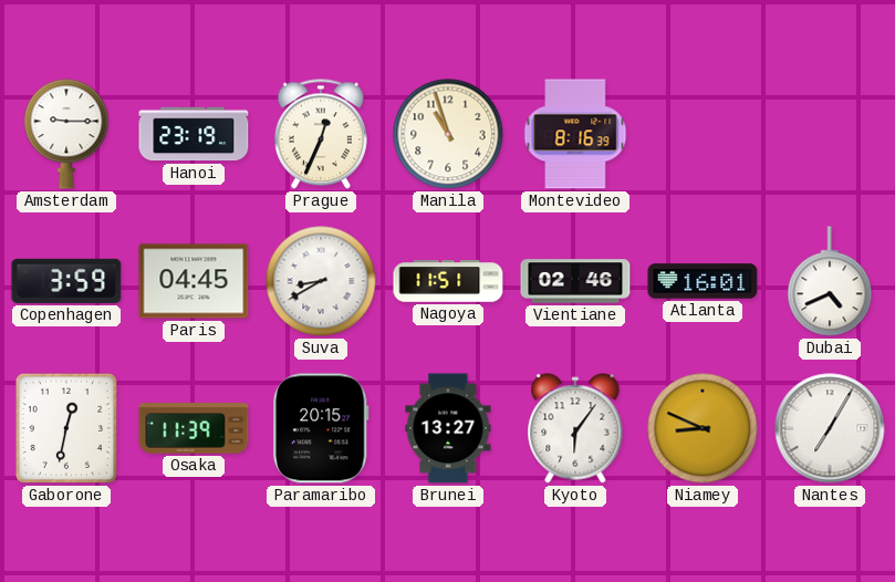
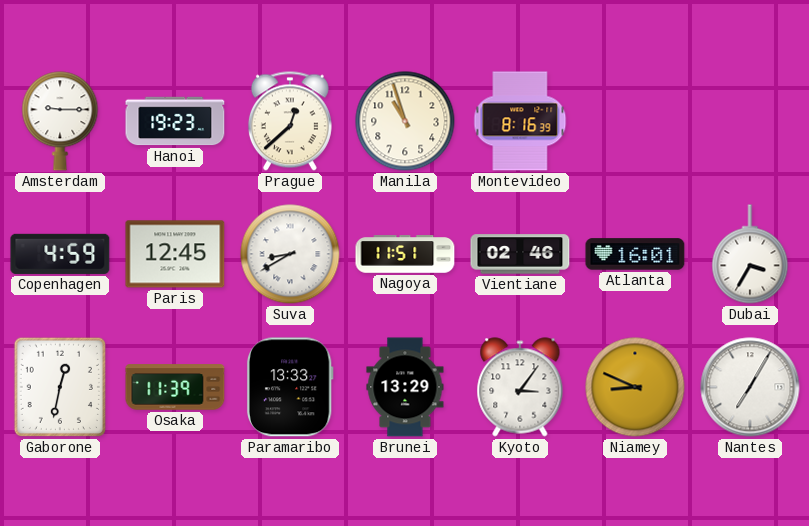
Hanoi: 23:19 -> 19:23 (175, 121)
Prague: 12:34 -> 12:38 (290, 121)
Copenhagen: 3:59 -> 4:59 (60, 254)
Paris: 04:45 -> 12:45 (175, 254)
Dubai: 4:41 -> 3:35 (750, 254)
Paramaribo: 20:15 -> 13:33 (290, 387)
Brunei: 13:27 -> 13:29 (405, 387)
Kyoto: 6:06 -> 3:06 (520, 387)
